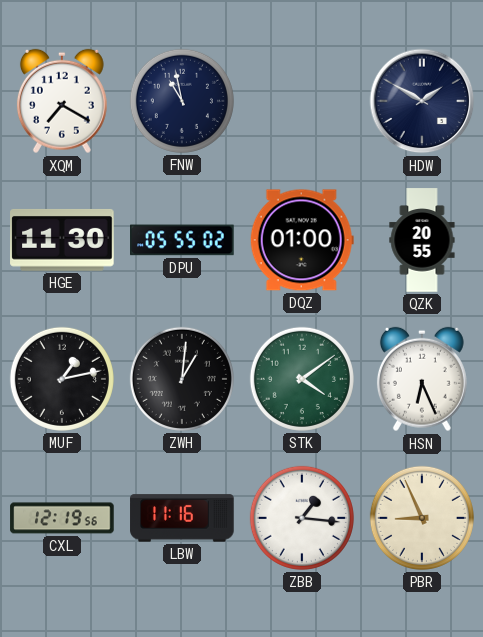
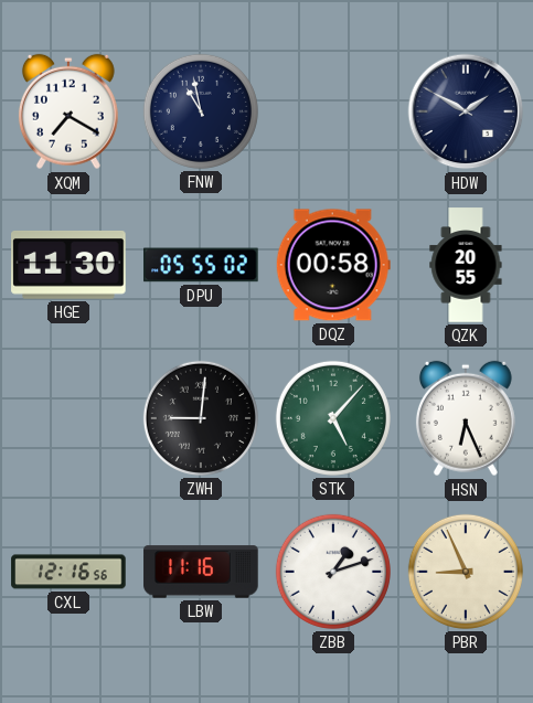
DQZ: 01:00 -> 00:58 (333, 265)
MUF: 1:13 -> none (62, 379)
ZWH: 1:01 -> 9:01 (201, 418)
STK: 4:09 -> 5:07 (333, 418)
CXL: 12:19 -> 12:16 (68, 572)
ZBB: 1:16 -> 1:12 (333, 572)
